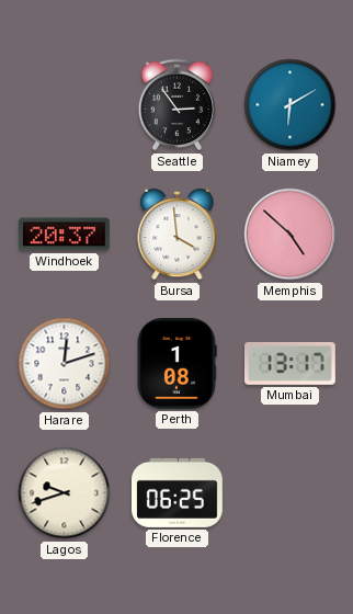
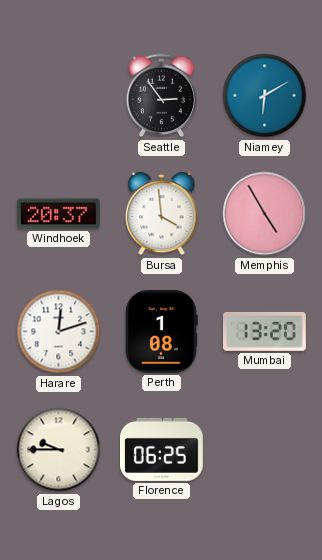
Memphis: 4:52 -> 4:55 (265, 214)
Mumbai: 13:17 -> 13:20 (265, 332)
Lagos: 9:42 -> 9:45 (59, 450)
